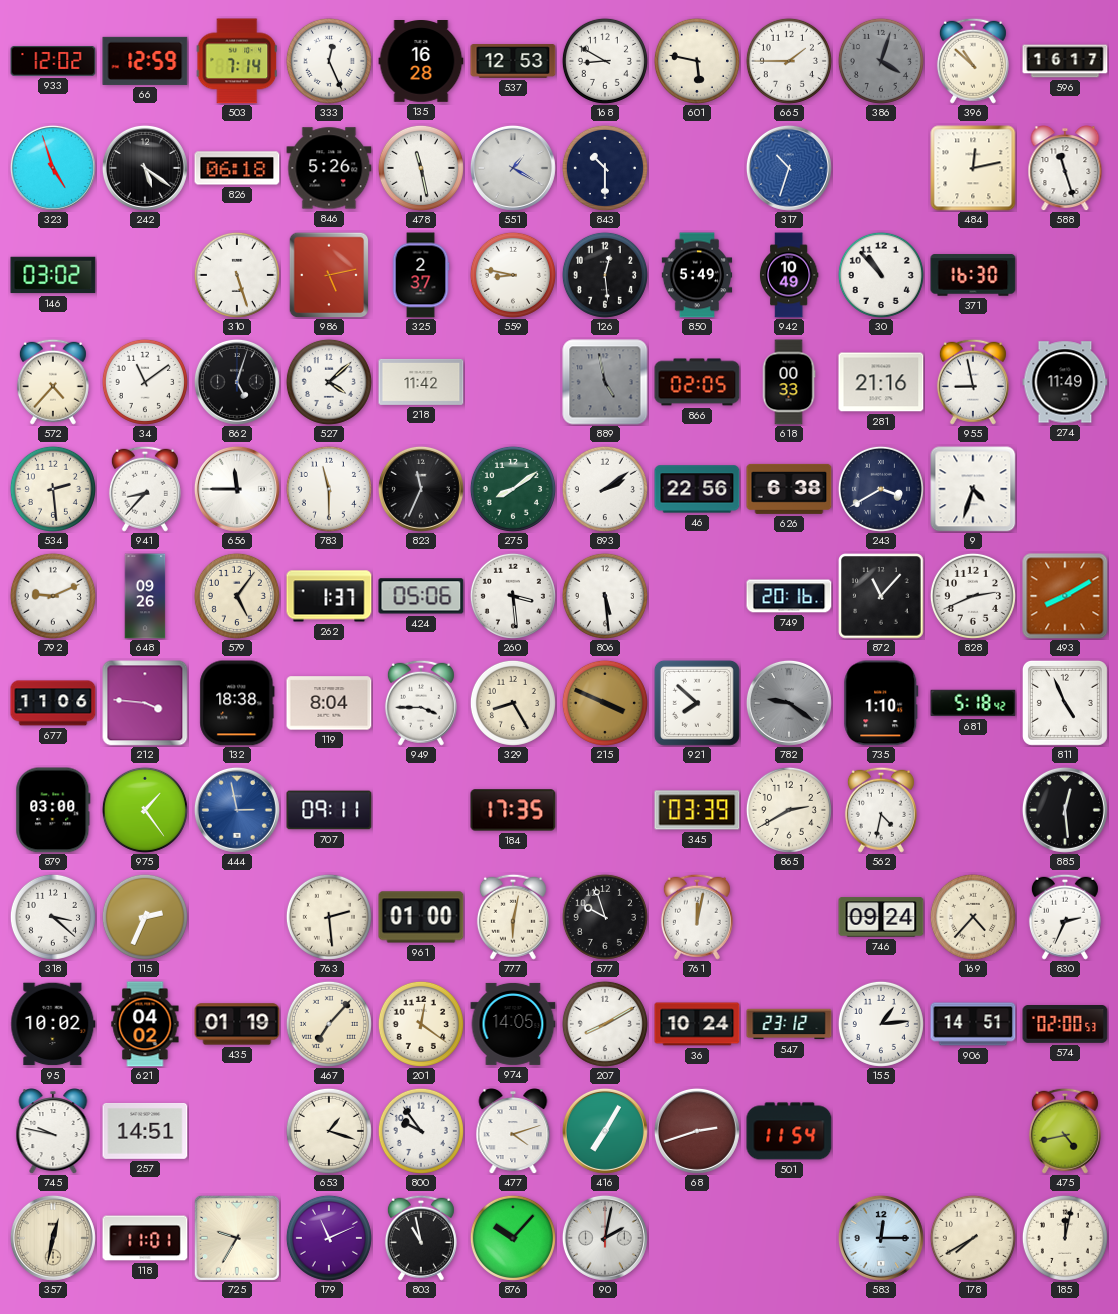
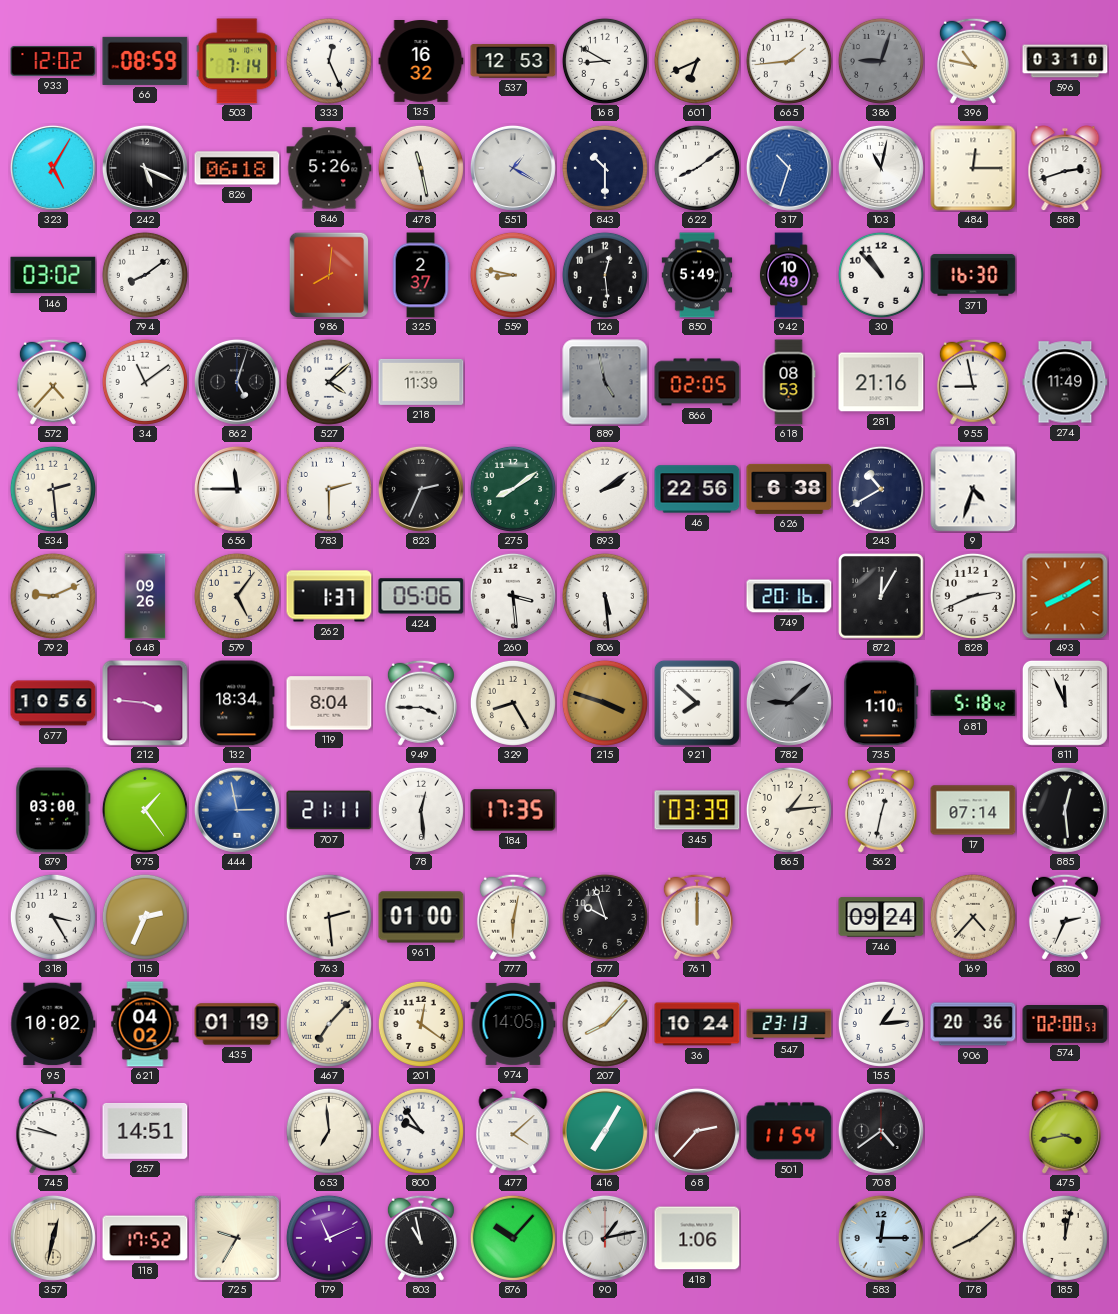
66: 12:59 -> 08:59 (145, 61)
135: 16:28 -> 16:32 (421, 62)
601: 5:47 -> 6:41 (697, 61)
665: 1:45 -> 1:44 (789, 61)
386: 4:03 -> 9:03 (881, 61)
396: 10:52 -> 10:47 (973, 61)
596: 16:17 -> 03:10 (1065, 61)
323: 4:57 -> 5:05 (53, 168)
242: 5:21 -> 5:19 (145, 168)
622: none -> 8:09 (697, 168)
103: none -> 11:02 (881, 168)
484: 12:13 -> 12:15 (973, 168)
588: 11:27 -> 2:42 (1065, 168)
794: none -> 8:09 (145, 275)
310: 5:27 -> none (237, 275)
986: 5:13 -> 8:01 (329, 275)
218: 11:42 -> 11:39 (421, 382)
618: 00:33 -> 08:53 (789, 382)
941: 8:37 -> none (145, 489)
783: 11:30 -> 2:30 (329, 489)
823: 11:34 -> 2:34 (421, 489)
243: 3:40 -> 10:40 (881, 489)
872: 11:07 -> 12:05 (881, 596)
677: 11:06 -> 10:56 (53, 703)
132: 18:38 -> 18:34 (237, 703)
215: 3:49 -> 3:48 (605, 703)
782: 9:21 -> 9:08 (789, 703)
811: 4:56 -> 11:56 (1065, 703)
707: 09:11 -> 21:11 (329, 810)
78: none -> 12:29 (421, 810)
865: 2:40 -> 1:14 (789, 810)
562: 4:32 -> 12:32 (881, 810)
17: none -> 07:14 (973, 810)
318: 3:22 -> 3:25 (53, 917)
761: 12:02 -> 12:00 (697, 917)
207: 8:10 -> 8:07 (605, 1024)
547: 23:12 -> 23:13 (789, 1024)
906: 14:51 -> 20:36 (973, 1024)
653: 1:18 -> 6:59 (329, 1131)
477: 4:12 -> 4:08 (513, 1131)
68: 2:42 -> 2:37 (697, 1131)
708: none -> 4:39 (881, 1131)
475: 4:43 -> 3:43 (1065, 1131)
118: 11:01 -> 17:52 (145, 1238)
90: 2:02 -> 1:13 (605, 1238)
418: none -> 1:06 (697, 1238)
178: 7:40 -> 8:08 (973, 1238)
